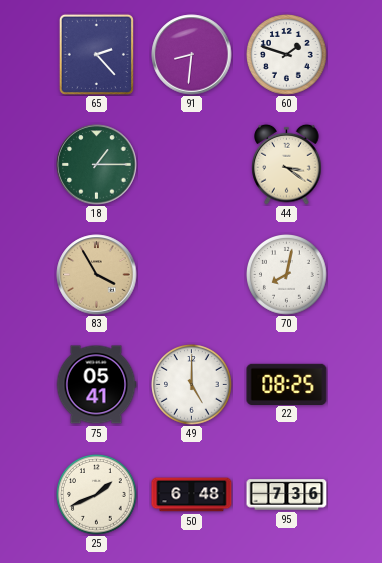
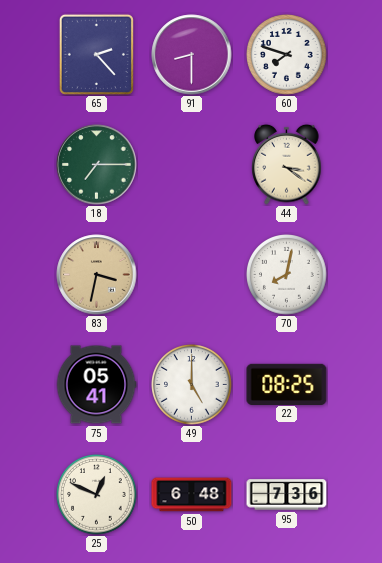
91: 8:31 -> 8:30 (192, 55)
60: 1:48 -> 7:48 (287, 55)
18: 1:15 -> 7:15 (97, 165)
83: 3:55 -> 3:32 (97, 275)
25: 1:41 -> 12:49 (97, 495)
